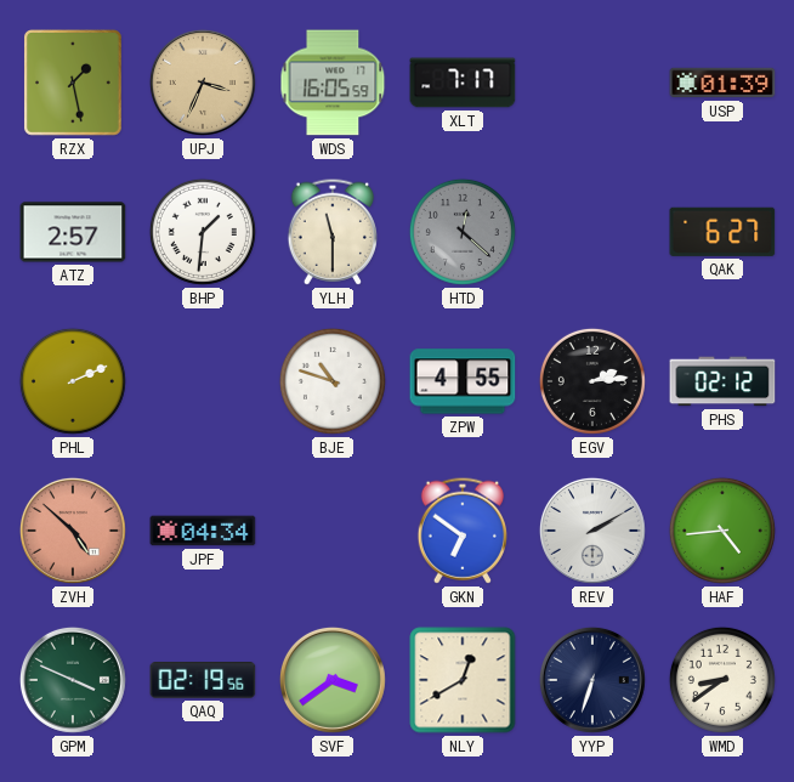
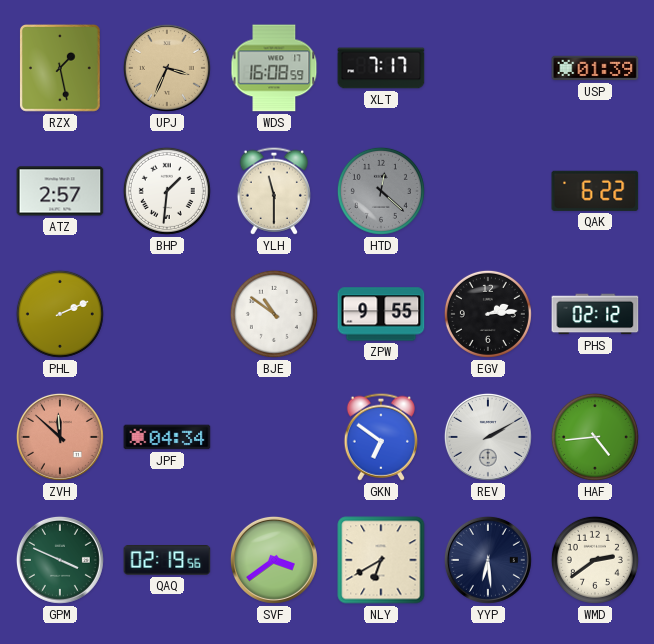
WDS: 16:05 -> 16:08 (274, 68)
QAK: 6:27 -> 6:22 (595, 191)
BJE: 10:48 -> 10:51 (274, 314)
ZPW: 4:55 -> 9:55 (381, 314)
ZVH: 4:52 -> 11:52 (60, 437)
NLY: 12:40 -> 6:40 (381, 560)
YYP: 6:33 -> 6:29 (488, 560)
WMD: 8:39 -> 2:39 (595, 560)
